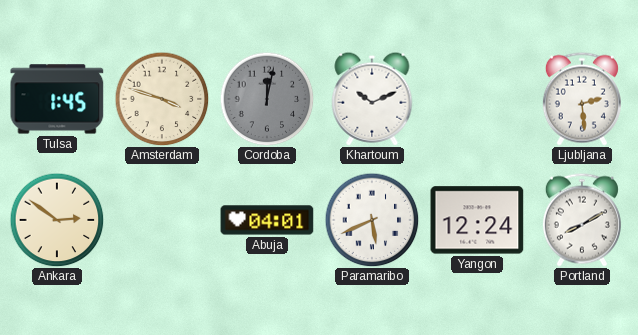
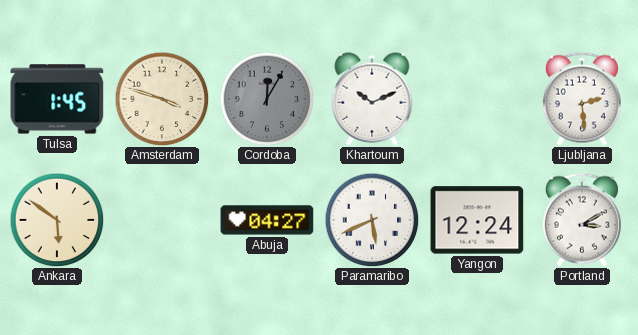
Cordoba: 12:02 -> 12:05 (267, 99)
Ankara: 2:51 -> 5:51 (57, 220)
Abuja: 04:01 -> 04:27 (267, 220)
Portland: 8:10 -> 3:10 (582, 220)
